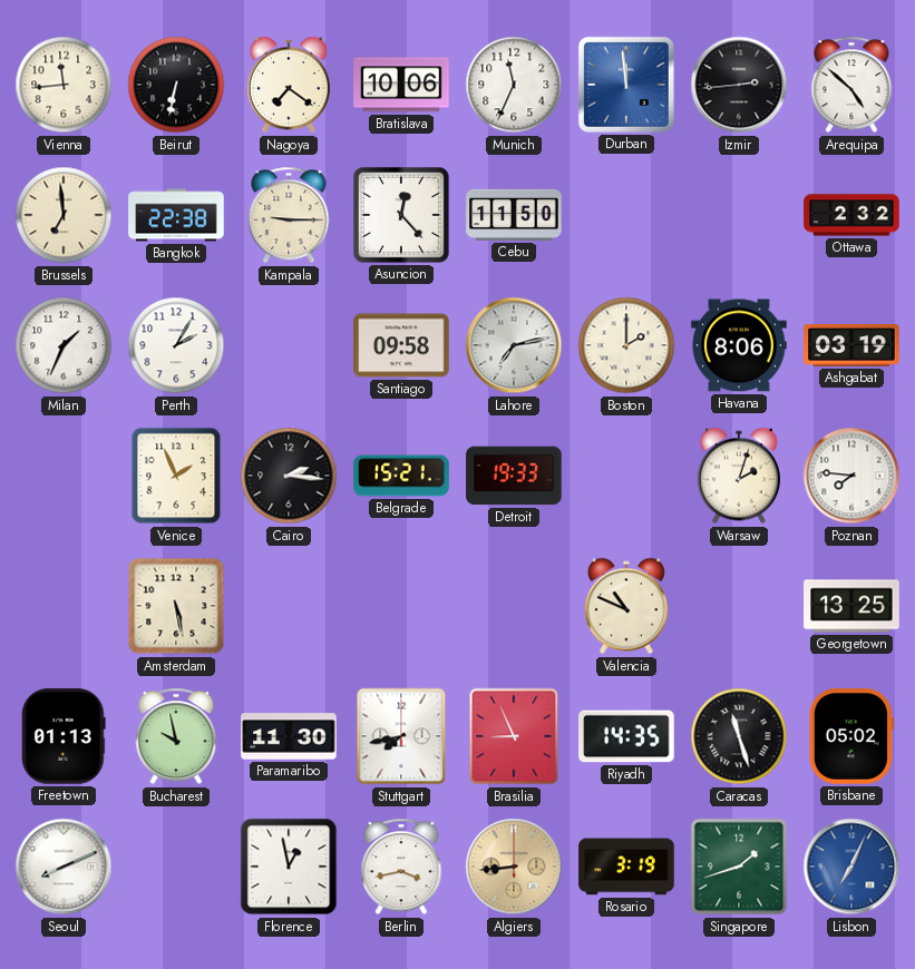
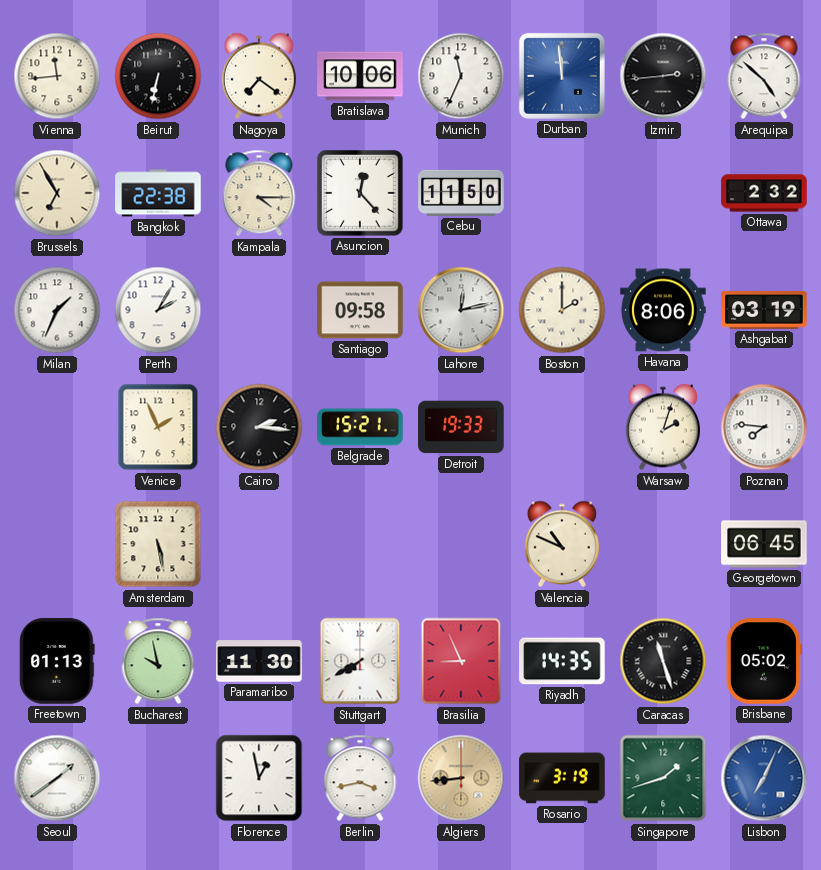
Brussels: 6:59 -> 6:55 (57, 193)
Kampala: 9:15 -> 4:15 (259, 193)
Lahore: 7:13 -> 12:13 (461, 310)
Georgetown: 13:25 -> 06:45 (764, 544)
Stuttgart: 7:43 -> 7:40 (360, 661)
Seoul: 8:11 -> 1:39 (57, 778)
